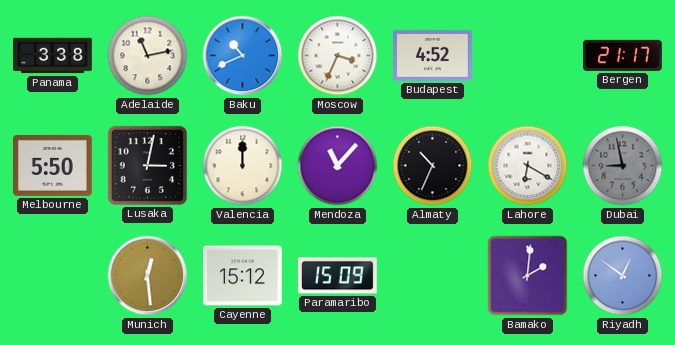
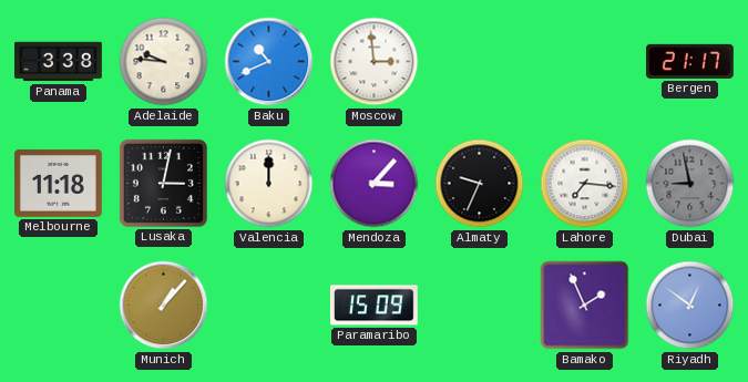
Adelaide: 11:13 -> 9:46 (164, 62)
Moscow: 3:34 -> 2:59 (375, 62)
Budapest: 4:52 -> none (433, 55)
Melbourne: 5:50 -> 11:18 (59, 183)
Mendoza: 11:07 -> 3:07 (375, 184)
Almaty: 10:34 -> 9:34 (480, 184)
Lahore: 6:20 -> 7:16 (585, 184)
Munich: 12:29 -> 1:07 (164, 306)
Cayenne: 15:12 -> none (243, 276)
Bamako: 2:01 -> 1:56 (585, 306)
